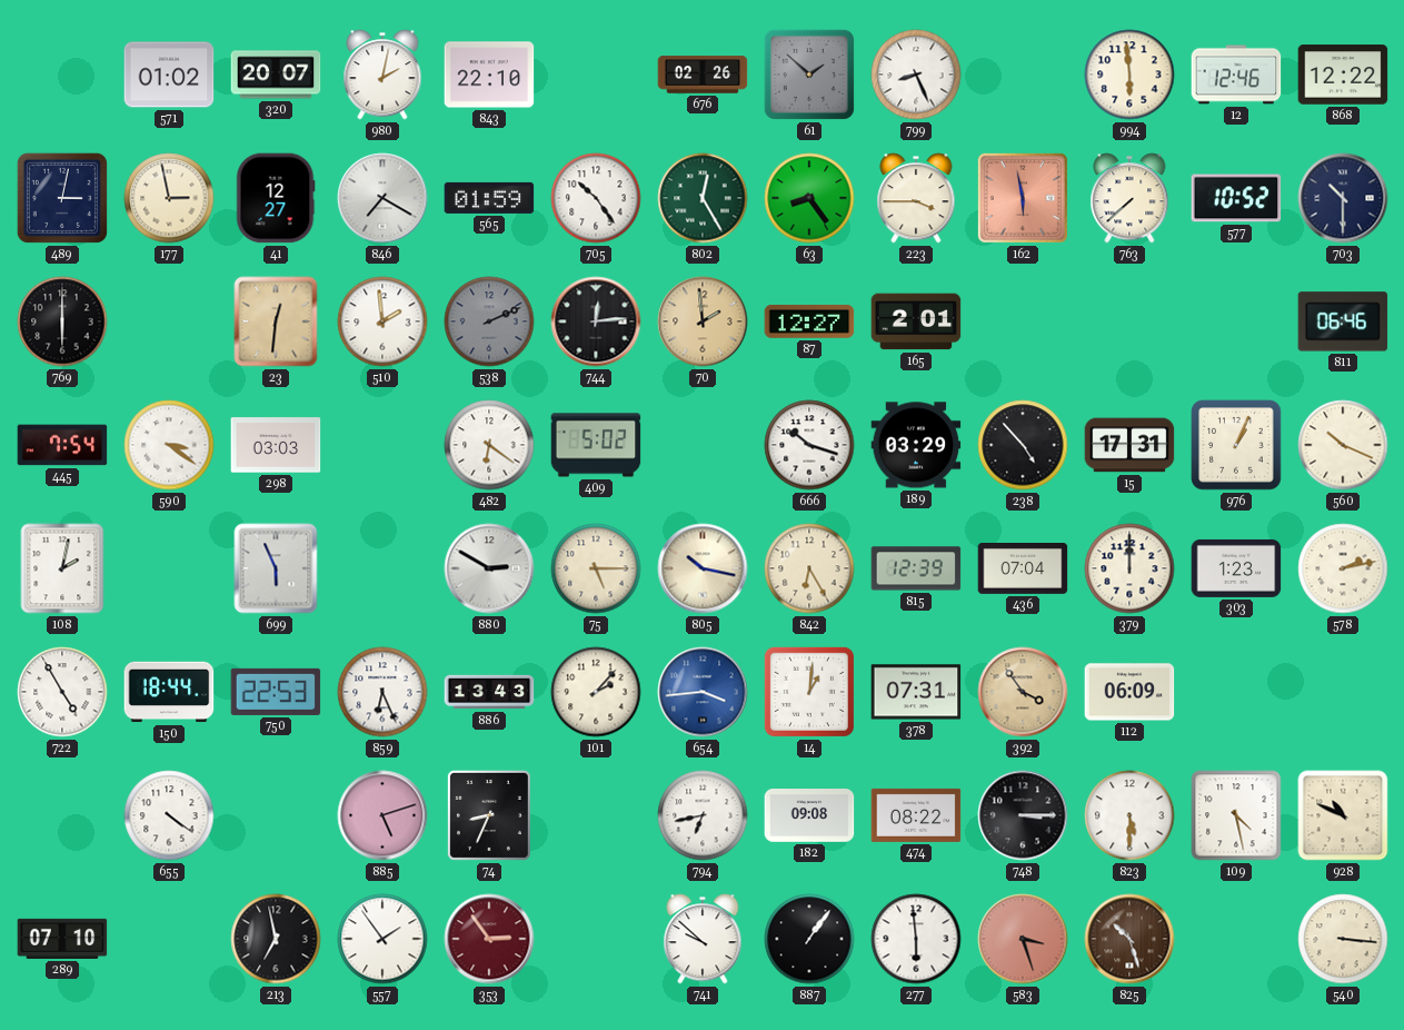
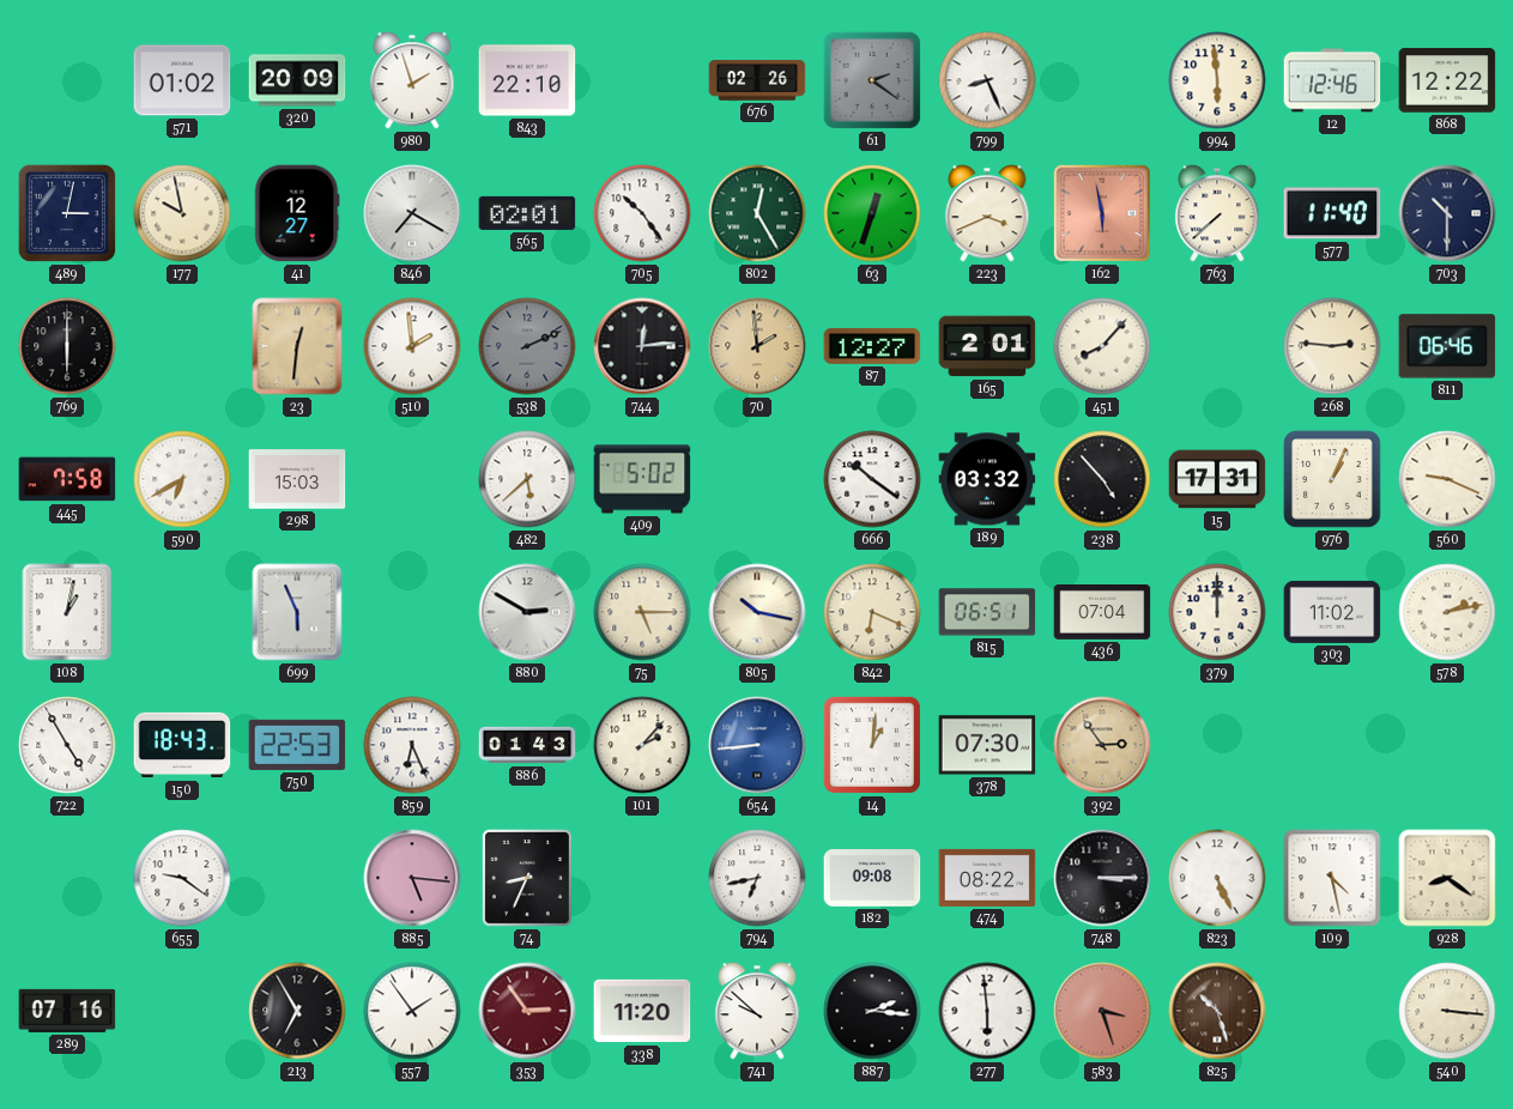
320: 20:07 -> 20:09 (297, 80)
980: 2:02 -> 1:57 (412, 80)
61: 1:52 -> 2:21 (872, 80)
177: 2:58 -> 9:58 (182, 213)
565: 01:59 -> 02:01 (527, 213)
63: 8:24 -> 12:33 (872, 213)
223: 3:45 -> 3:41 (987, 213)
577: 10:52 -> 11:40 (1332, 213)
451: none -> 8:07 (1102, 346)
268: none -> 2:46 (1332, 346)
445: 7:54 -> 7:58 (67, 479)
590: 3:21 -> 6:40 (182, 479)
298: 03:03 -> 15:03 (297, 479)
482: 6:21 -> 5:38 (527, 479)
666: 10:18 -> 10:21 (872, 479)
189: 03:29 -> 03:32 (987, 479)
560: 10:19 -> 9:19 (1447, 479)
108: 2:02 -> 1:02 (67, 612)
842: 6:25 -> 6:19 (872, 612)
815: 12:39 -> 06:51 (987, 612)
303: 1:23 -> 11:02 (1332, 612)
150: 18:44 -> 18:43 (182, 745)
886: 13:43 -> 01:43 (527, 745)
654: 3:44 -> 8:44 (757, 745)
378: 07:31 -> 07:30 (987, 745)
392: 3:54 -> 2:54 (1102, 745)
112: 06:09 -> none (1129, 692)
655: 4:21 -> 9:21 (182, 878)
885: 5:12 -> 5:16 (412, 878)
823: 5:30 -> 5:26 (1217, 878)
928: 10:49 -> 8:21 (1447, 878)
289: 07:10 -> 07:16 (67, 1011)
213: 6:58 -> 6:55 (297, 1011)
338: none -> 11:20 (642, 1011)
887: 1:06 -> 2:16 (872, 1011)
